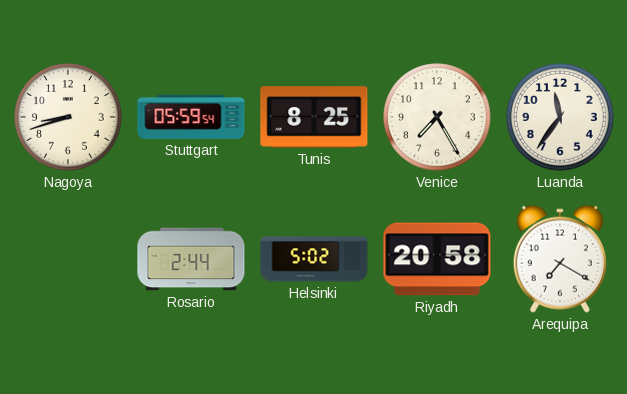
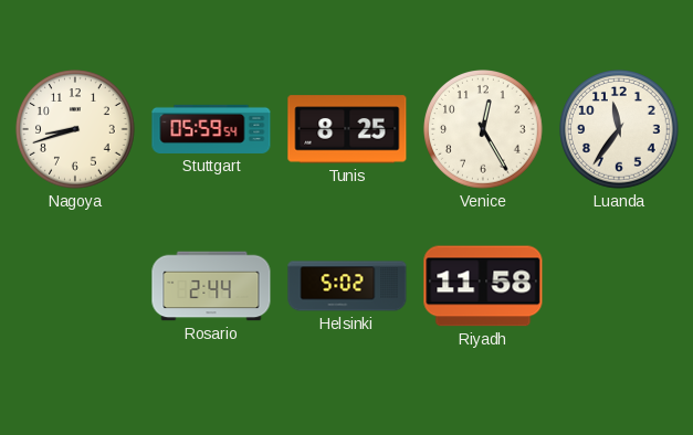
Venice: 7:25 -> 12:25 (484, 130)
Riyadh: 20:58 -> 11:58 (483, 286)
Arequipa: 7:20 -> none (560, 259)
